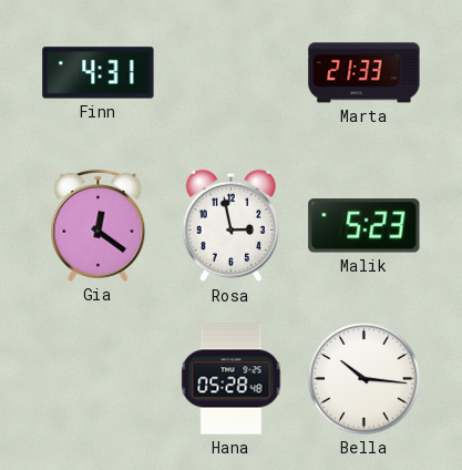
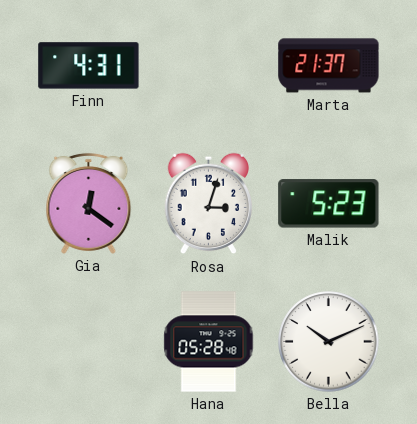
Marta: 21:33 -> 21:37 (329, 66)
Rosa: 2:58 -> 3:03 (208, 204)
Bella: 10:16 -> 10:11 (329, 342)
